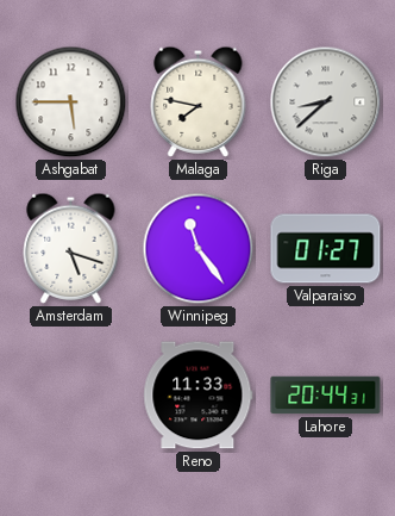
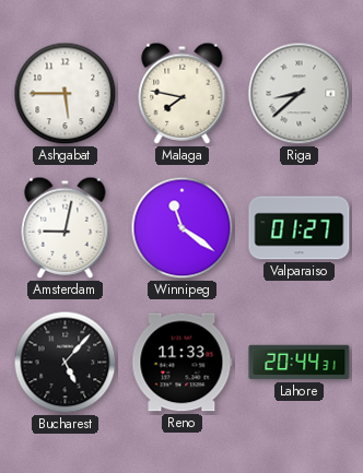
Amsterdam: 5:18 -> 9:02 (66, 227)
Winnipeg: 11:24 -> 11:21 (183, 228)
Bucharest: none -> 5:07 (66, 363)
